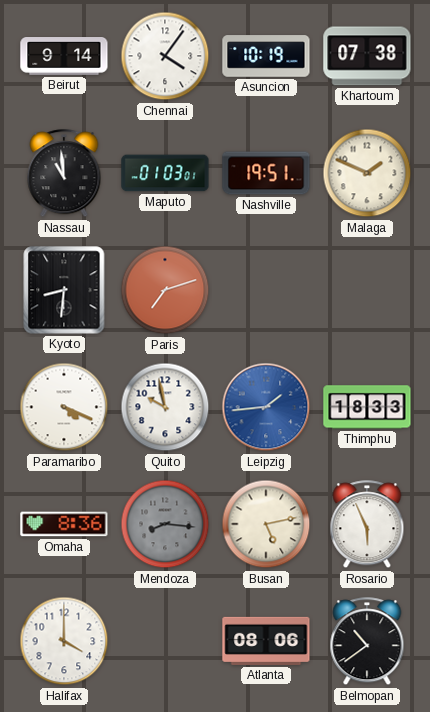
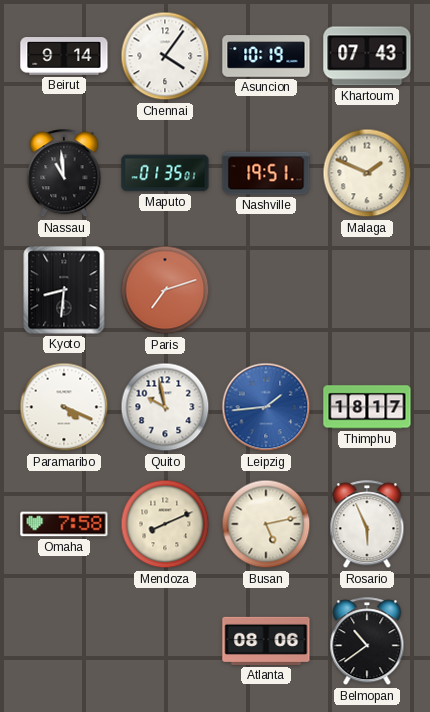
Khartoum: 07:38 -> 07:43 (367, 56)
Maputo: 01:03 -> 01:35 (165, 173)
Thimphu: 18:33 -> 18:17 (367, 407)
Omaha: 8:36 -> 7:58 (64, 524)
Mendoza: 8:16 -> 8:11 (165, 524)
Mendoza dial: grey -> cream (165, 524)
Halifax: 4:00 -> none (64, 641)
